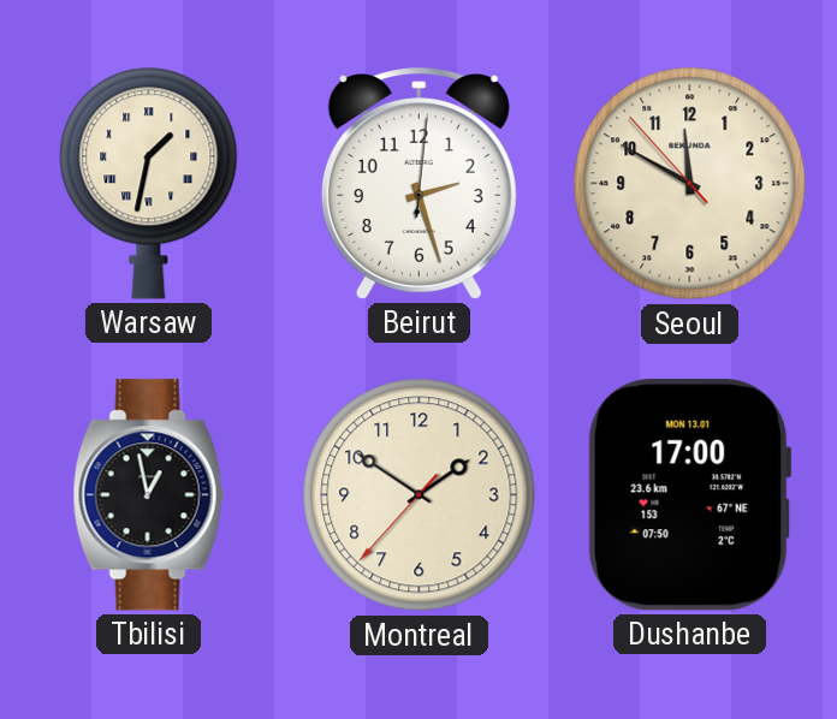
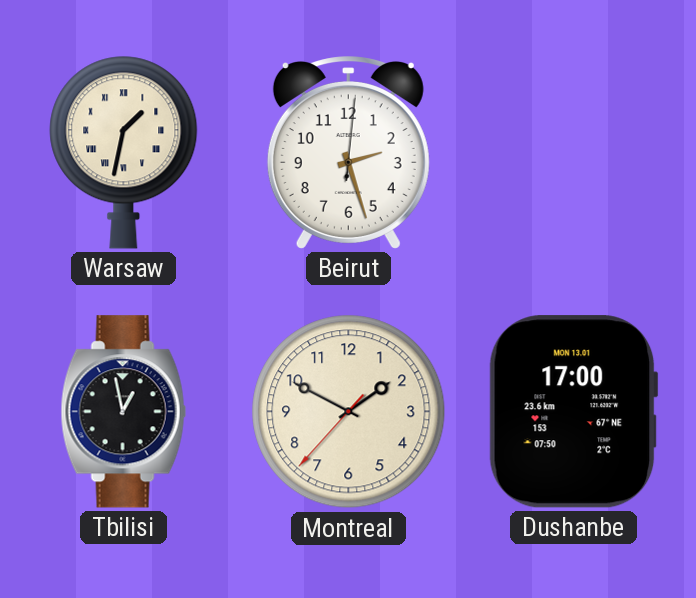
Seoul: 11:49 -> none (690, 184)
Montreal: 1:50 -> 1:49 (349, 412)
